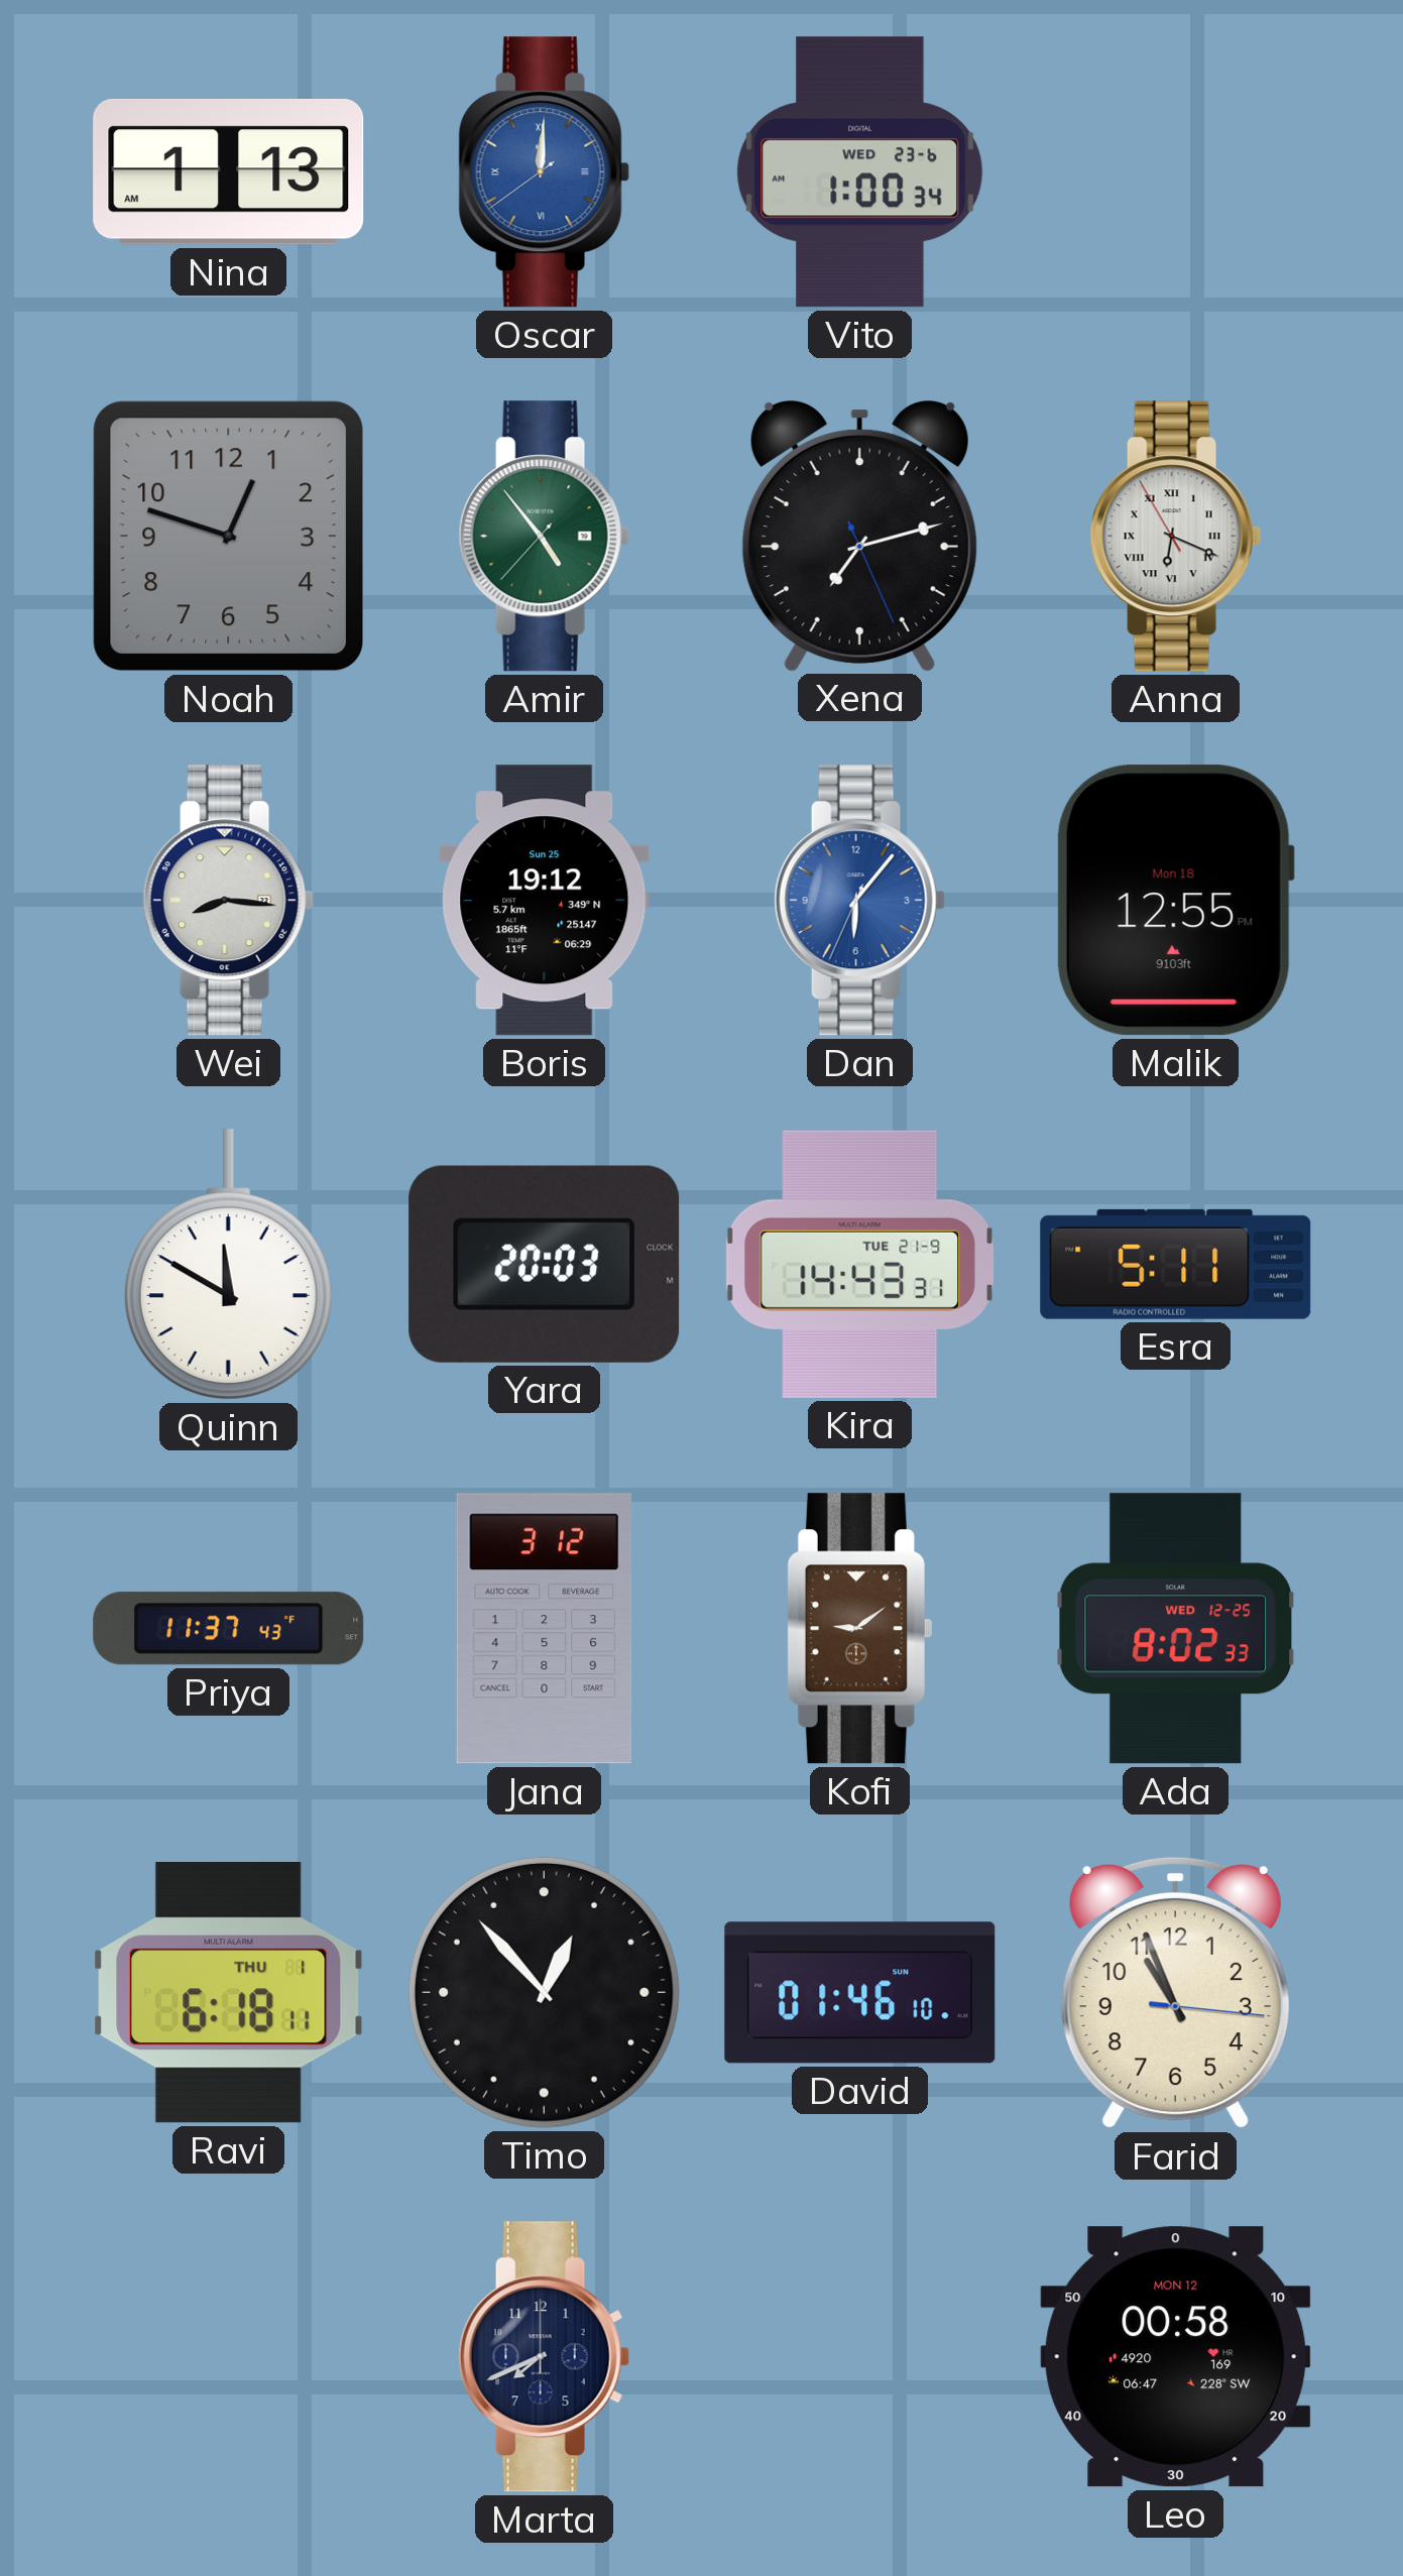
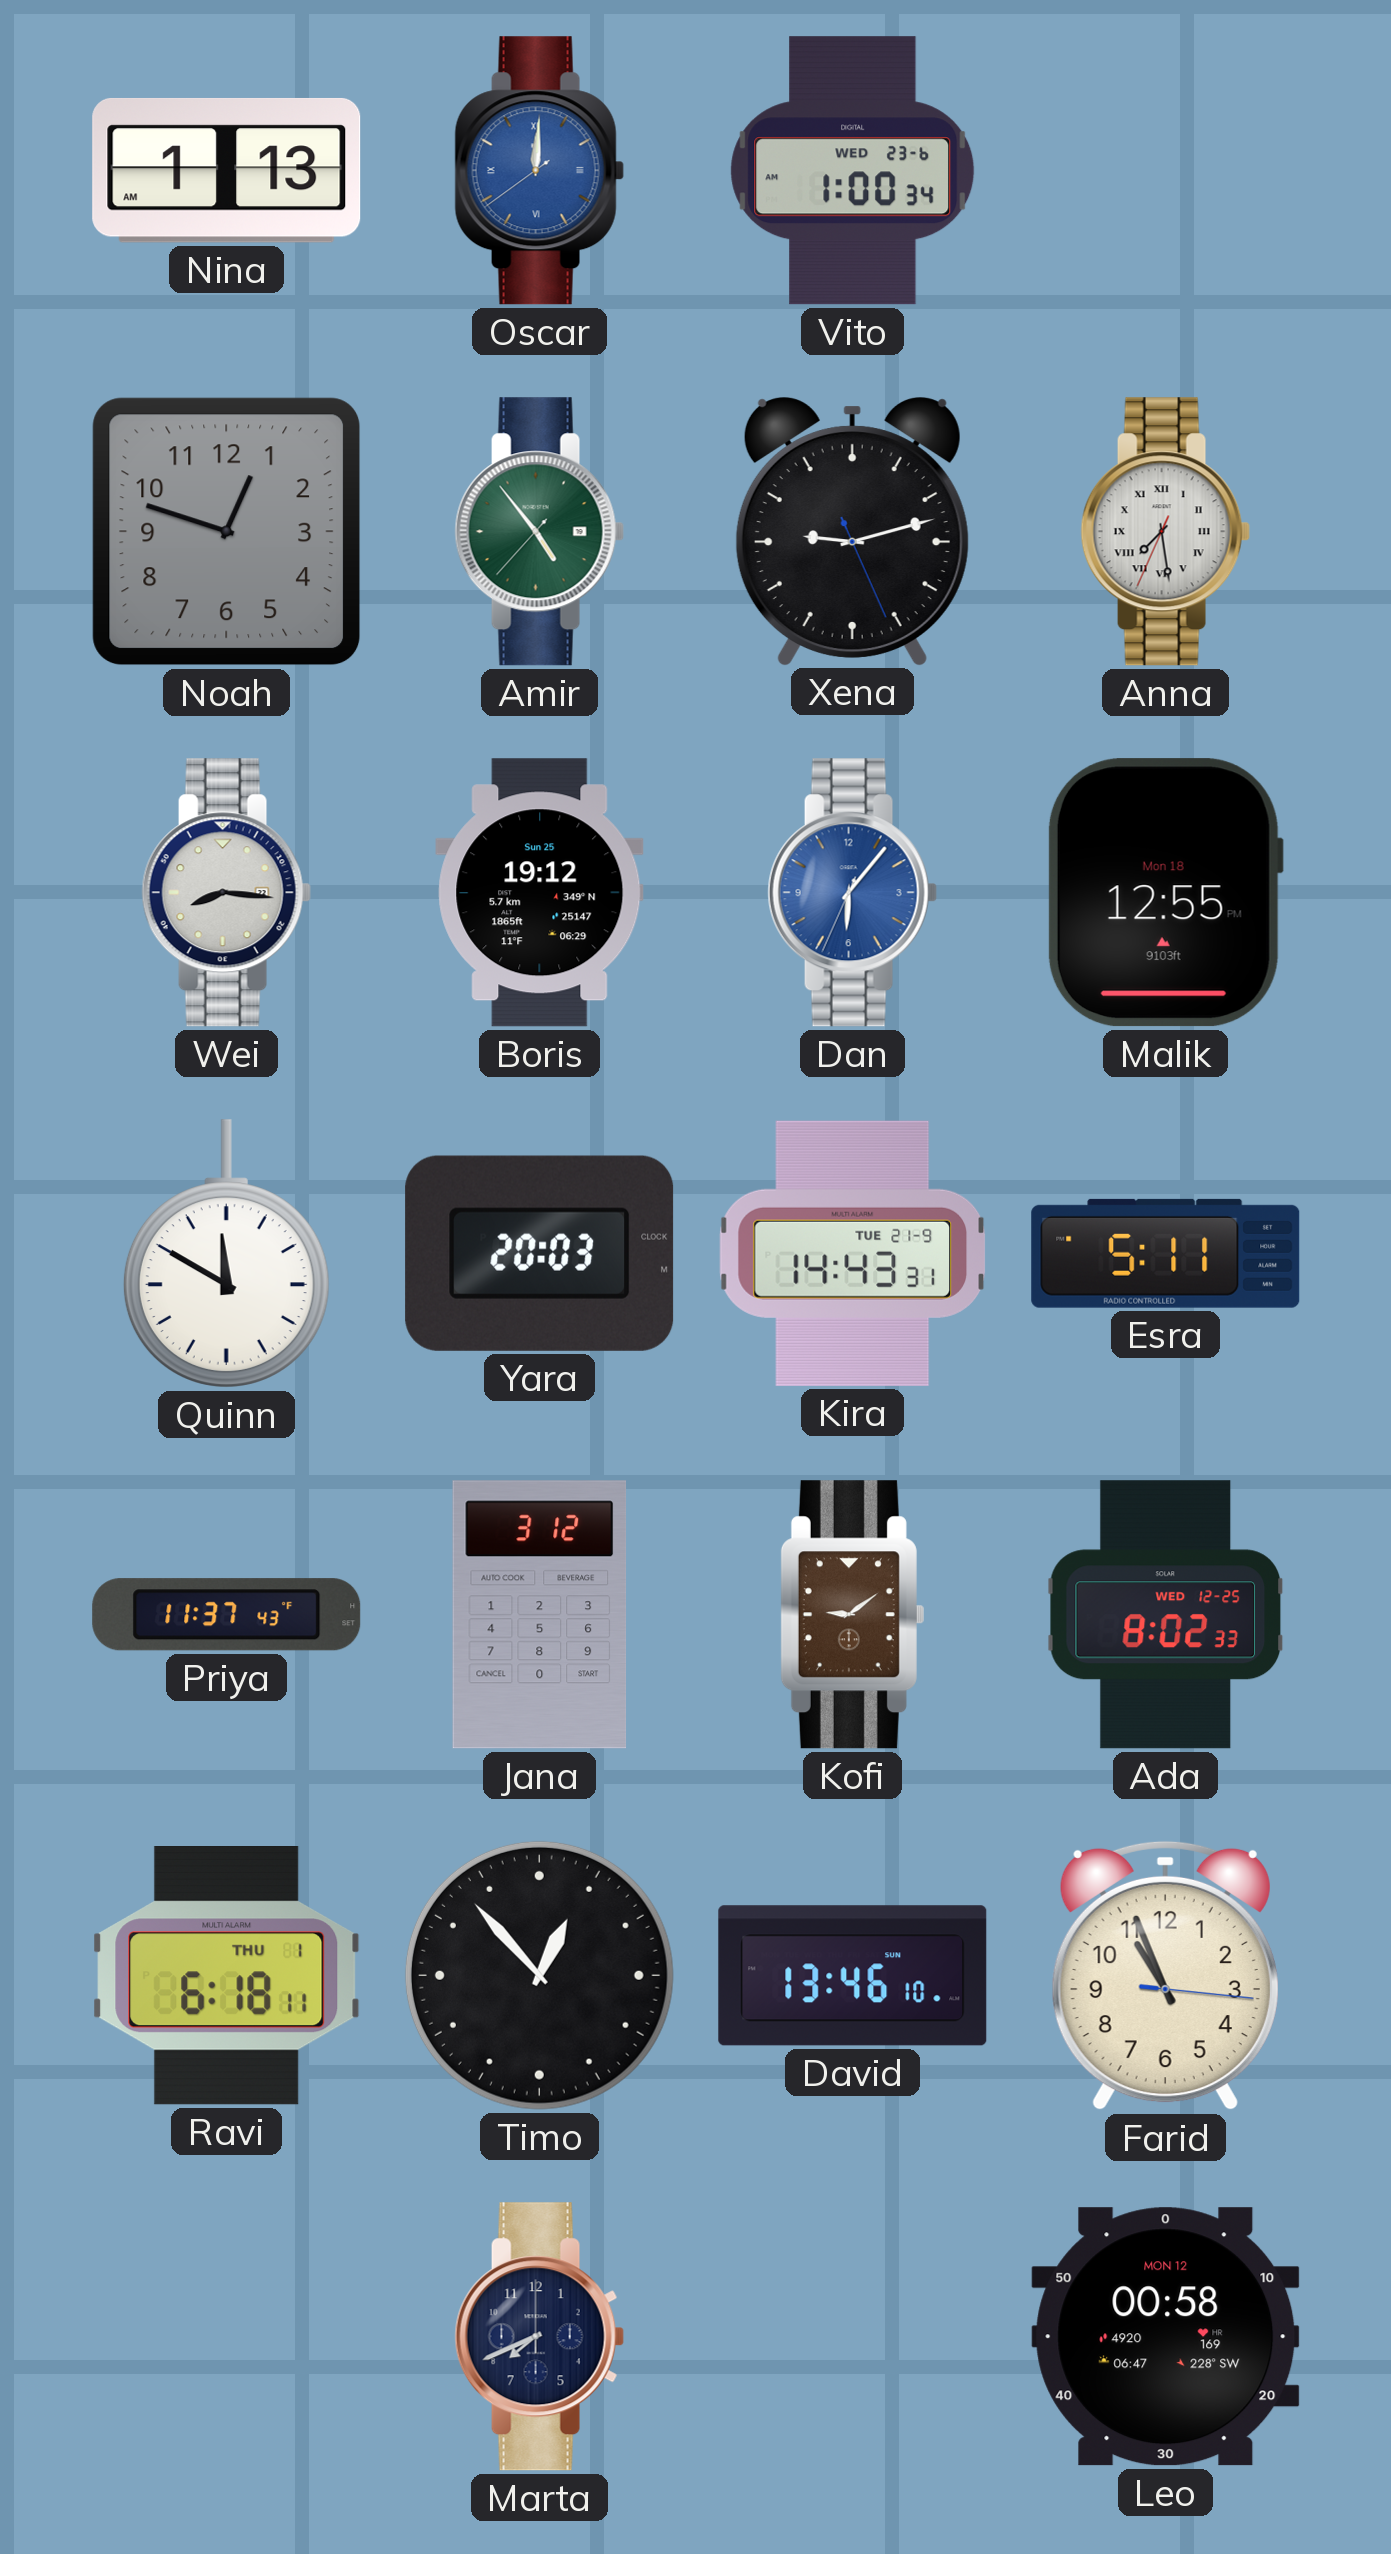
Xena: 7:12 -> 9:12 (852, 531)
Anna: 6:18 -> 7:28 (1165, 532)
David: 01:46 -> 13:46 (853, 1976)
